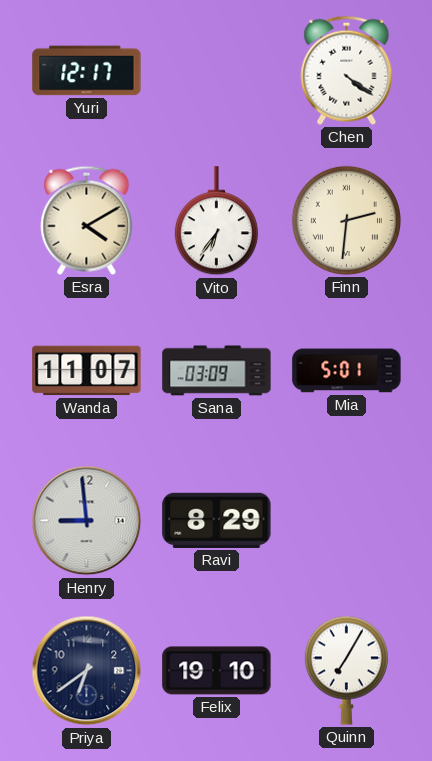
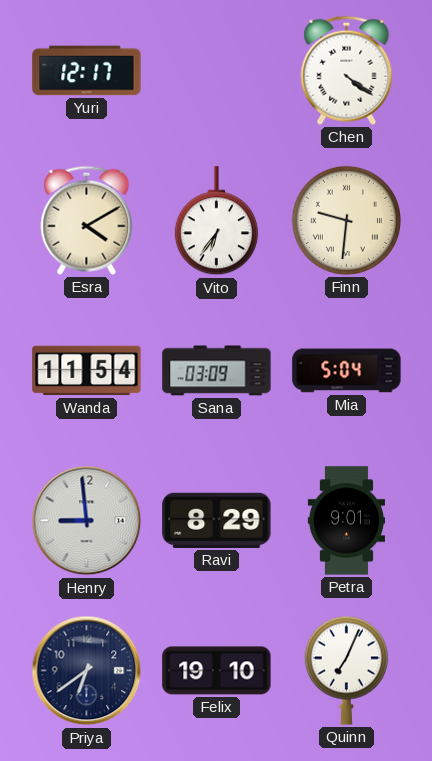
Finn: 2:31 -> 9:31 (346, 220)
Wanda: 11:07 -> 11:54 (87, 371)
Mia: 5:01 -> 5:04 (347, 371)
Petra: none -> 9:01 (346, 521)
Quinn: 7:05 -> 7:04 (346, 670)
